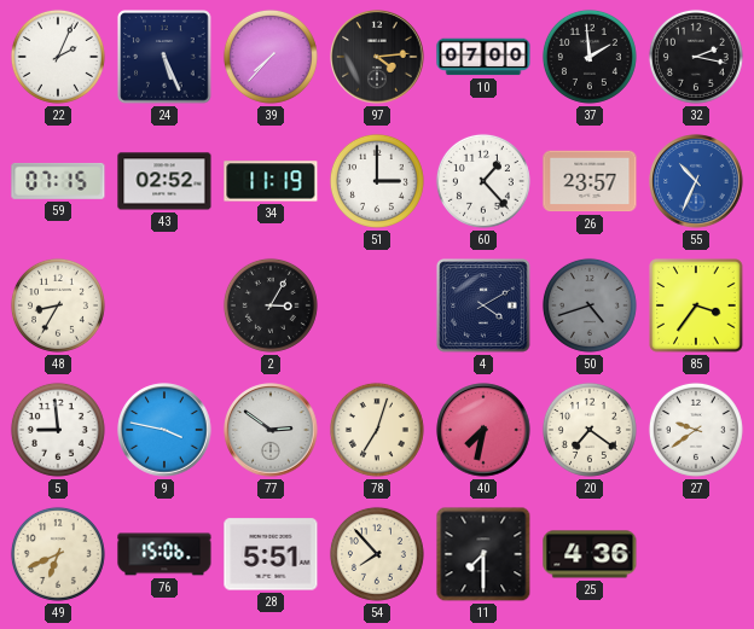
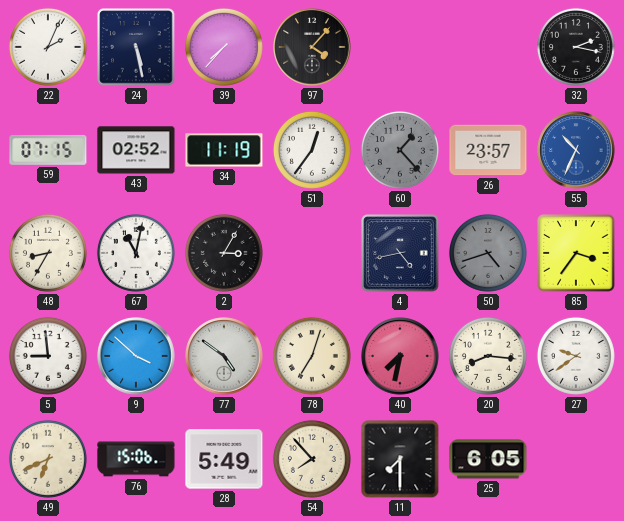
24: 5:26 -> 5:28 (136, 47)
97: 4:14 -> 4:07 (312, 47)
10: 07:00 -> none (483, 57)
37: 1:59 -> none (590, 57)
51: 3:00 -> 12:36 (312, 150)
60 dial: white -> grey (400, 150)
67: none -> 11:02 (136, 253)
4: 4:10 -> 4:43 (400, 253)
9: 3:47 -> 3:52 (136, 356)
77: 2:51 -> 4:51 (224, 356)
20: 7:21 -> 8:16 (488, 356)
28: 5:51 -> 5:49 (224, 459)
25: 4:36 -> 6:05 (488, 459)
